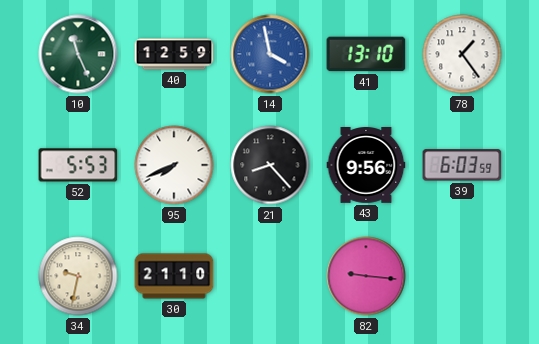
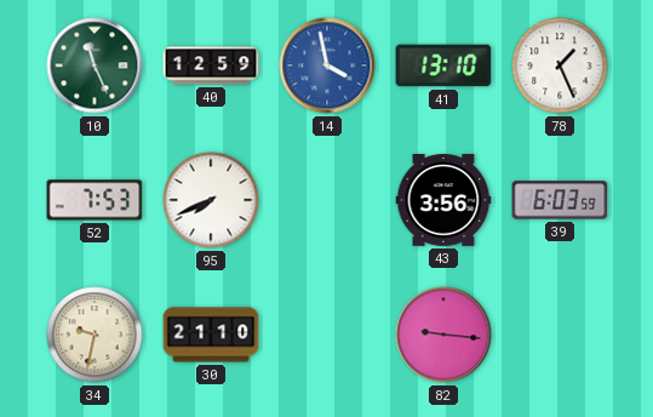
78: 1:24 -> 1:26 (560, 65)
52: 5:53 -> 7:53 (94, 200)
21: 8:23 -> none (270, 165)
43: 9:56 -> 3:56 (443, 201)
